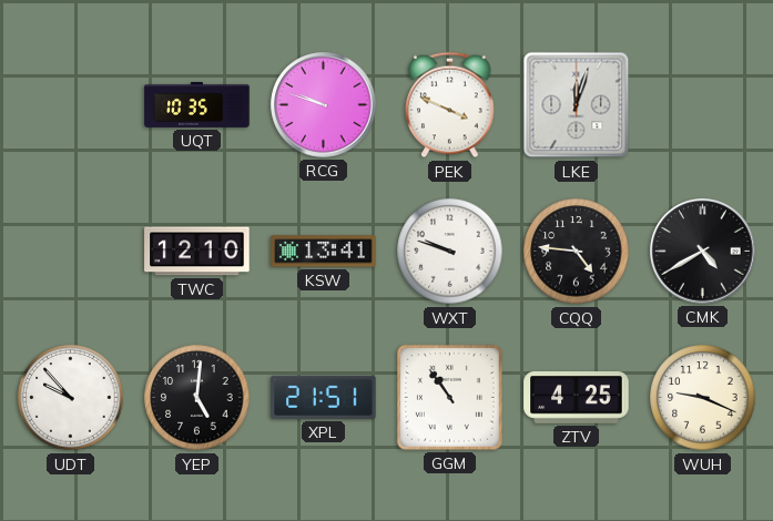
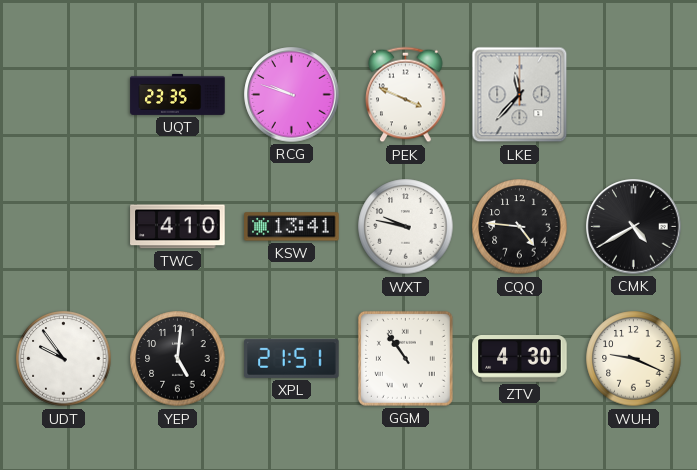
UQT: 10:35 -> 23:35 (178, 94)
LKE: 12:03 -> 11:37 (520, 95)
TWC: 12:10 -> 4:10 (178, 227)
WXT: 9:48 -> 9:47 (406, 227)
UDT: 9:53 -> 9:54 (64, 359)
ZTV: 4:25 -> 4:30 (520, 359)
